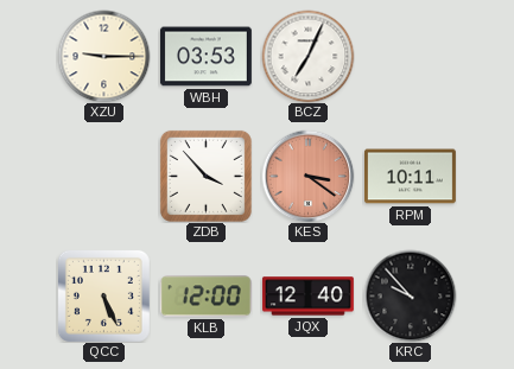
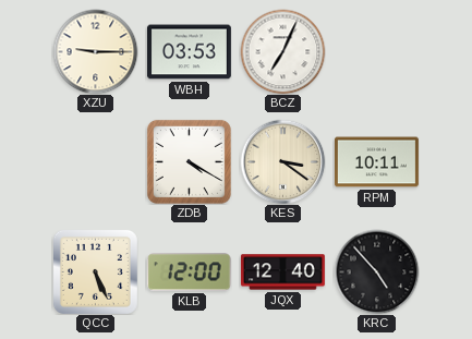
ZDB: 3:53 -> 4:20 (189, 161)
KES dial: salmon -> cream (282, 161)
KRC: 9:53 -> 4:53 (376, 271)
